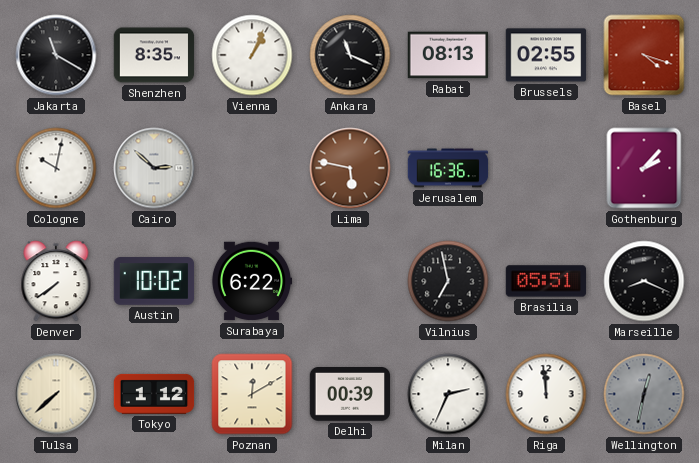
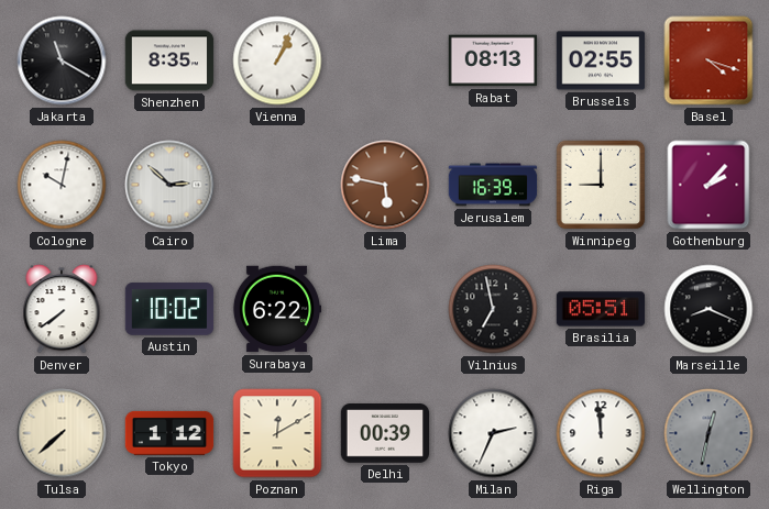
Ankara: 11:19 -> none (350, 55)
Jerusalem: 16:36 -> 16:39 (493, 185)
Winnipeg: none -> 9:00 (601, 185)
